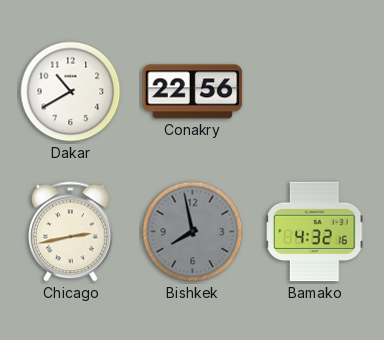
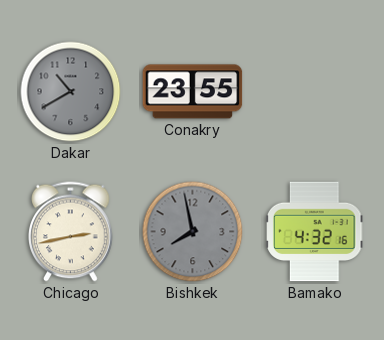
Dakar dial: white -> grey (71, 92)
Conakry: 22:56 -> 23:55 (193, 92)
